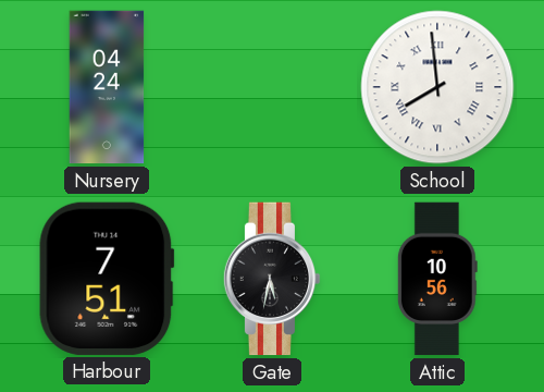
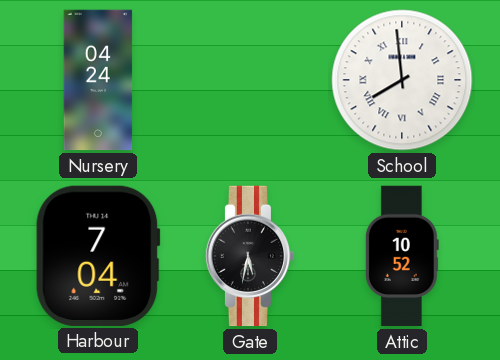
Harbour: 7:51 -> 7:04 (98, 256)
Attic: 10:56 -> 10:52 (402, 256)
